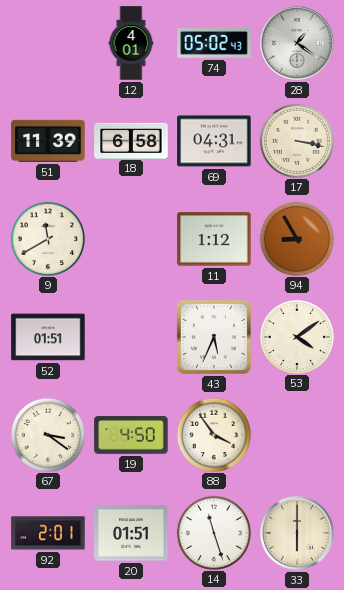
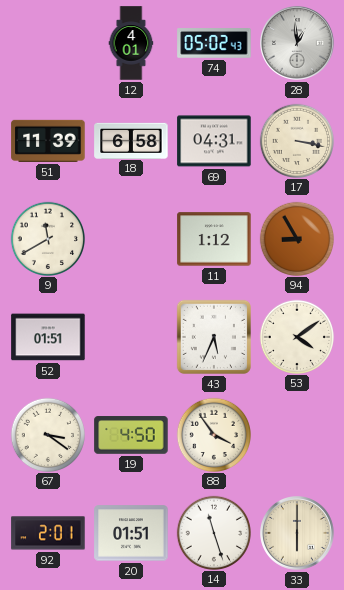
28: 1:21 -> 12:59 (298, 44)
